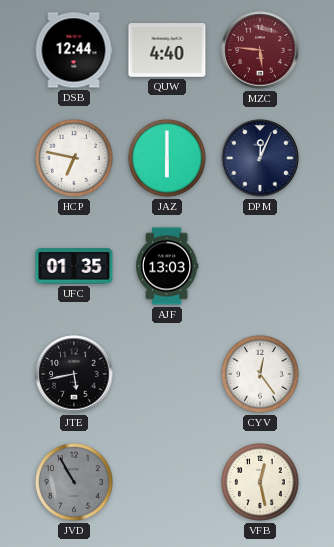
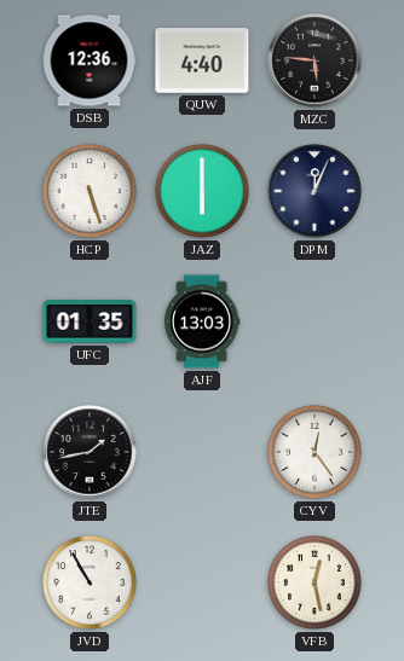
DSB: 12:44 -> 12:36 (90, 60)
MZC dial: burgundy -> black (314, 60)
HCP: 6:47 -> 5:27 (91, 192)
JTE: 5:43 -> 1:43 (90, 452)
JVD dial: grey -> white (91, 584)
